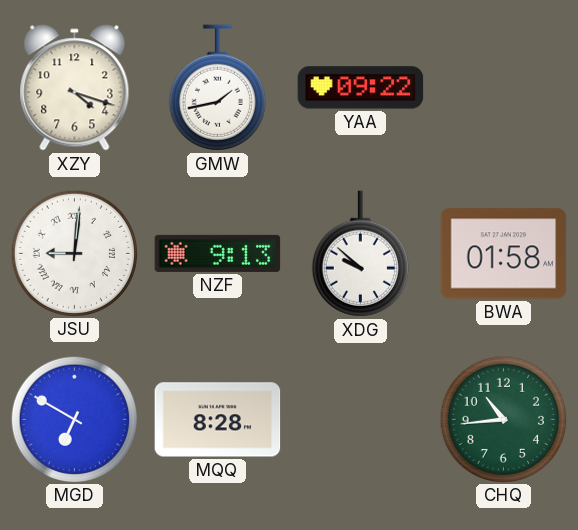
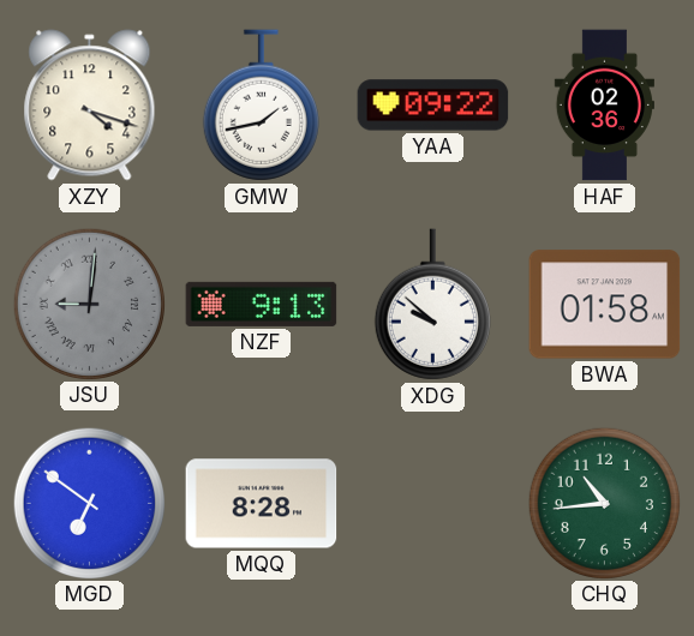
HAF: none -> 02:36 (604, 106)
JSU dial: white -> grey (89, 304)
MGD: 6:50 -> 6:51 (89, 503)
